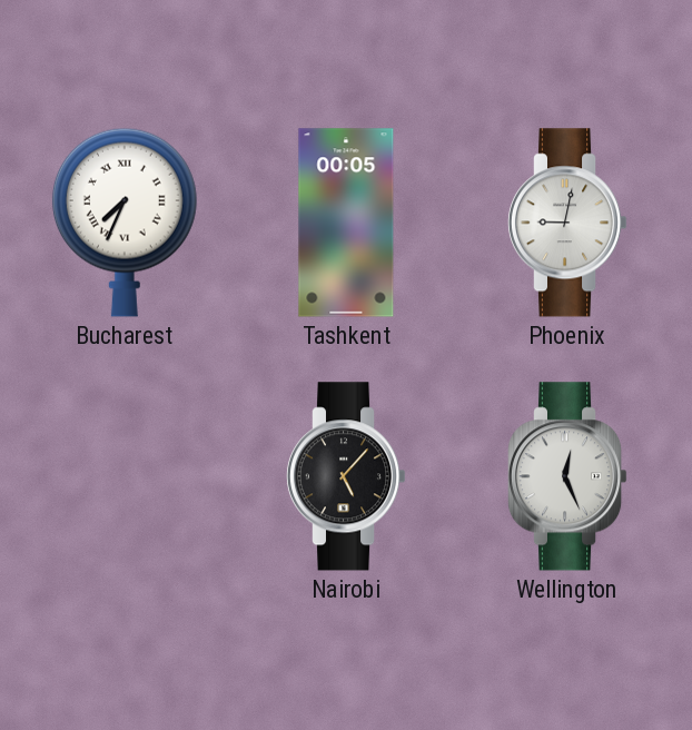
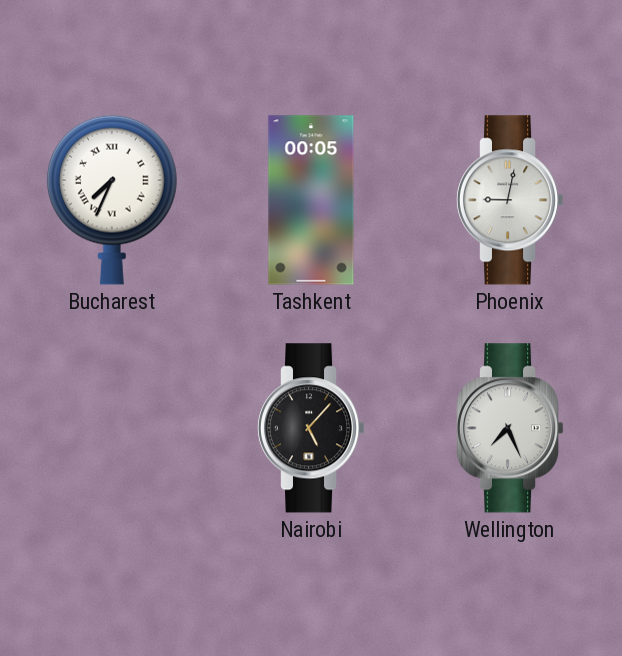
Wellington: 12:26 -> 7:26 (510, 428)
